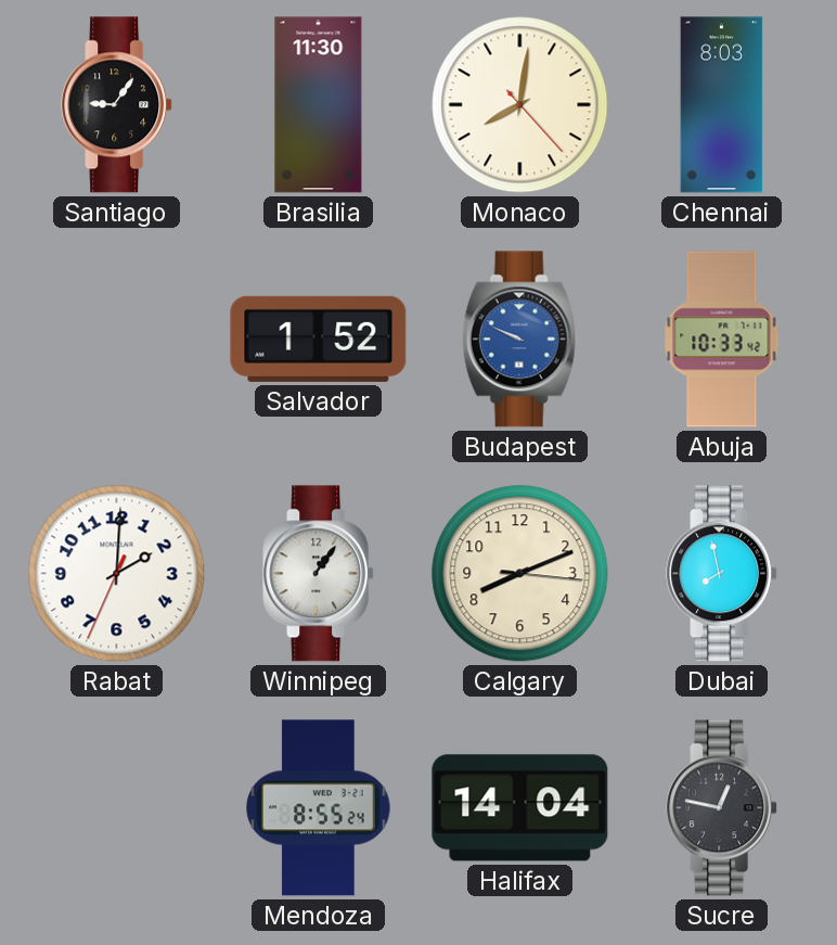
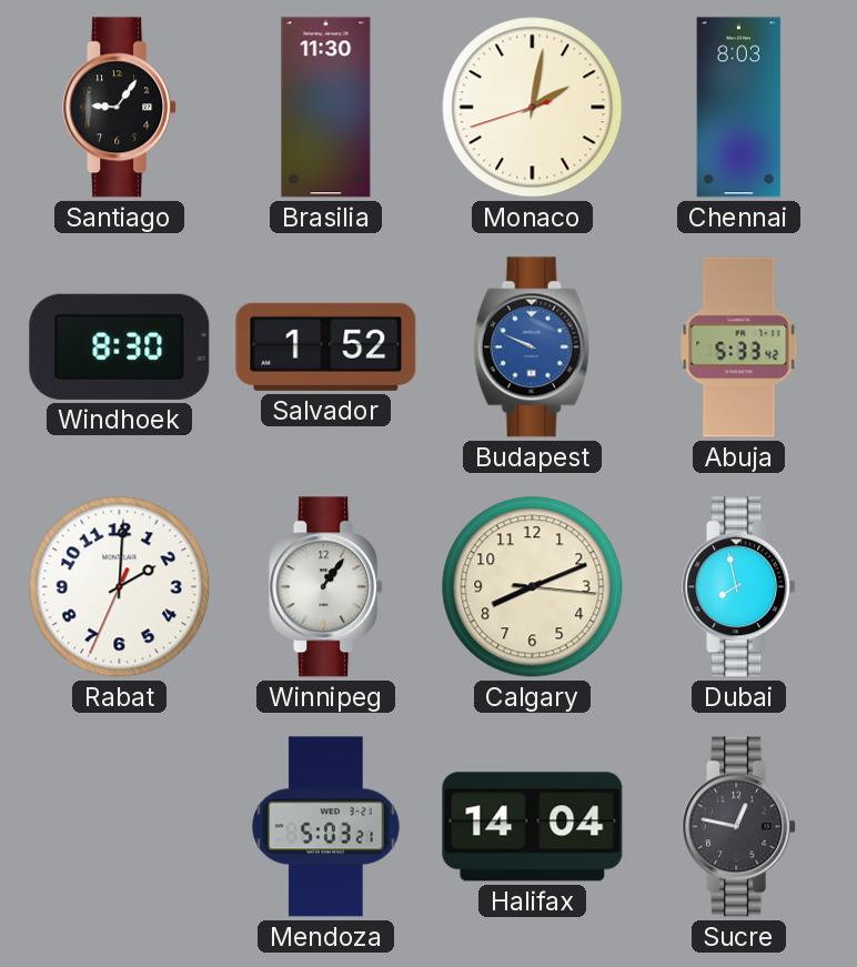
Monaco: 8:01 -> 2:01 (533, 108)
Windhoek: none -> 8:30 (120, 346)
Abuja: 10:33 -> 5:33 (739, 347)
Mendoza: 8:55 -> 5:03 (326, 827)
